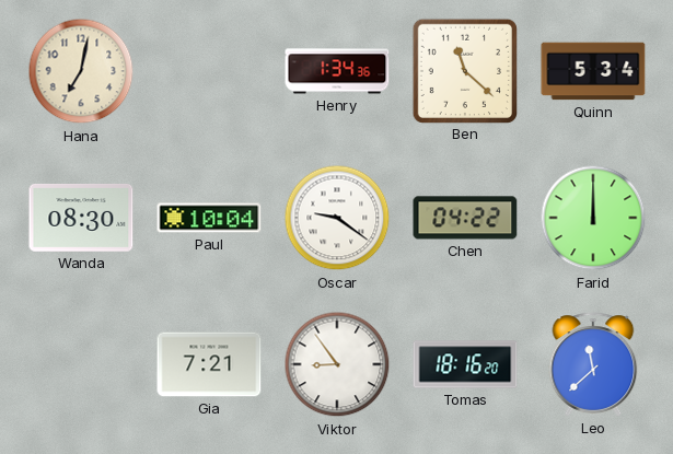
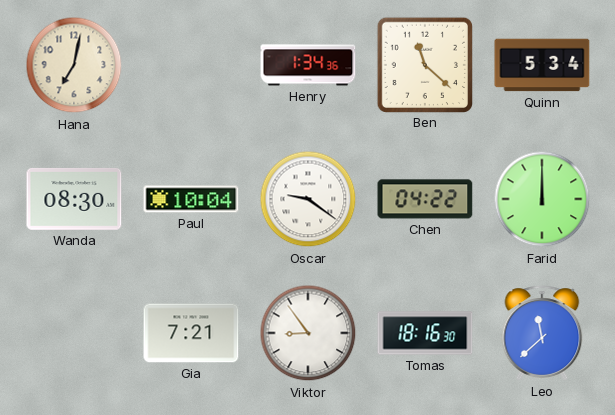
Tomas: 18:16:20 -> 18:16:30 (425, 333)
